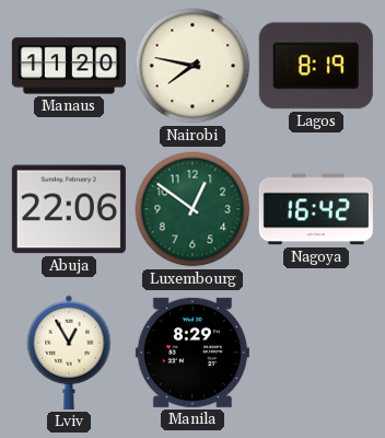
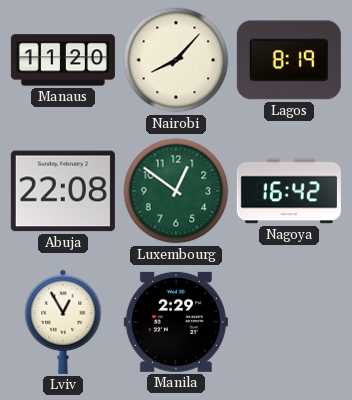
Nairobi: 7:47 -> 8:07 (176, 60)
Abuja: 22:06 -> 22:08 (63, 191)
Manila: 8:29 -> 2:29 (176, 322)
